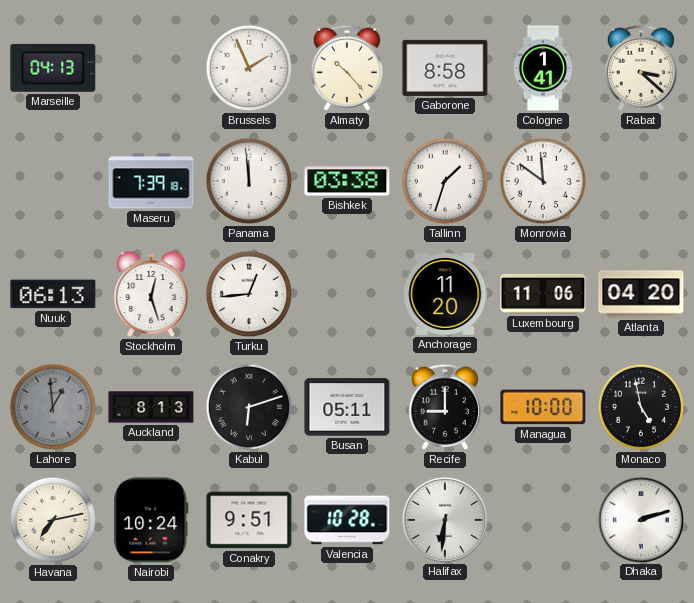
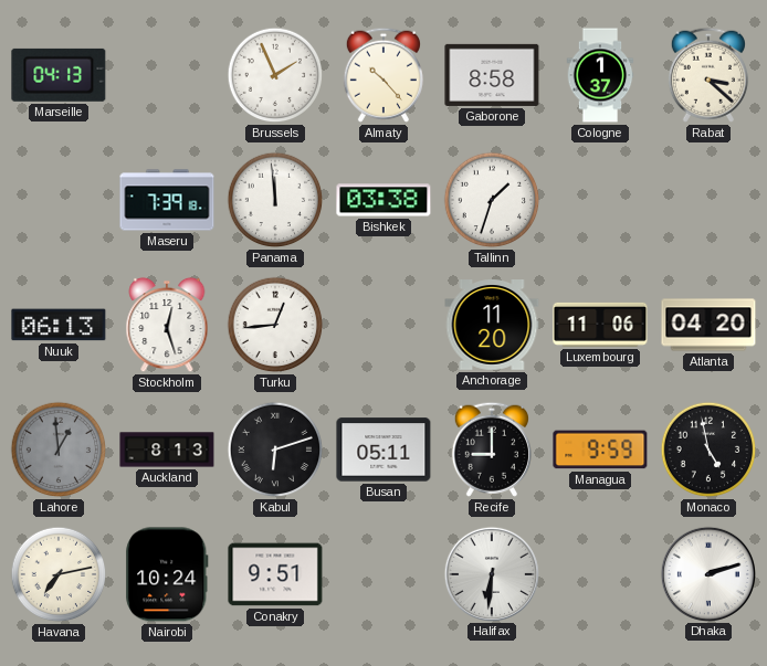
Cologne: 1:41 -> 1:37 (600, 75)
Monrovia: 11:51 -> none (543, 181)
Managua: 10:00 -> 9:59 (600, 450)
Valencia: 10:28 -> none (347, 520)
